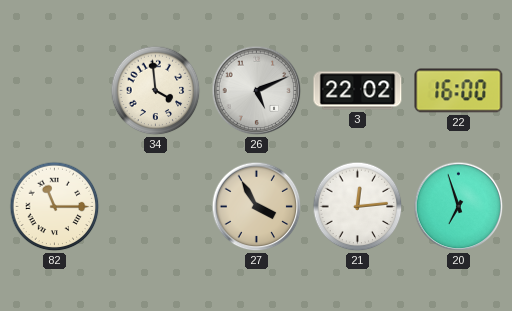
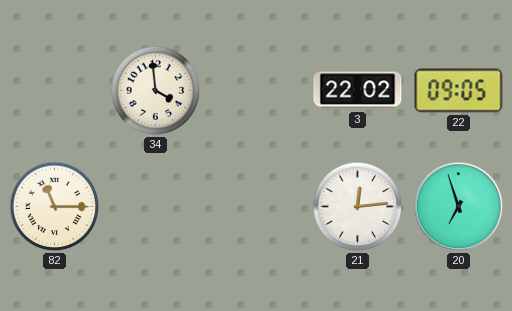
26: 5:11 -> none (257, 91)
22: 16:00 -> 09:05 (459, 91)
27: 3:55 -> none (257, 207)
